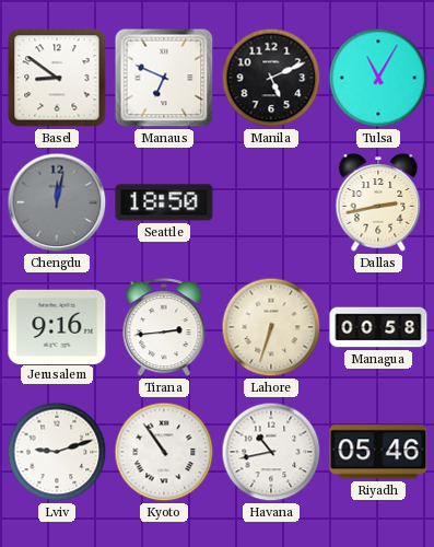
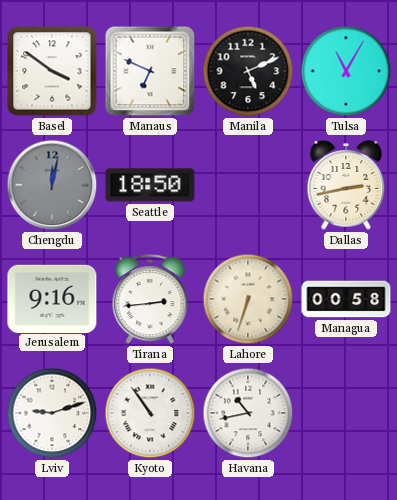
Basel: 8:51 -> 3:51 (52, 71)
Riyadh: 05:46 -> none (378, 452)
